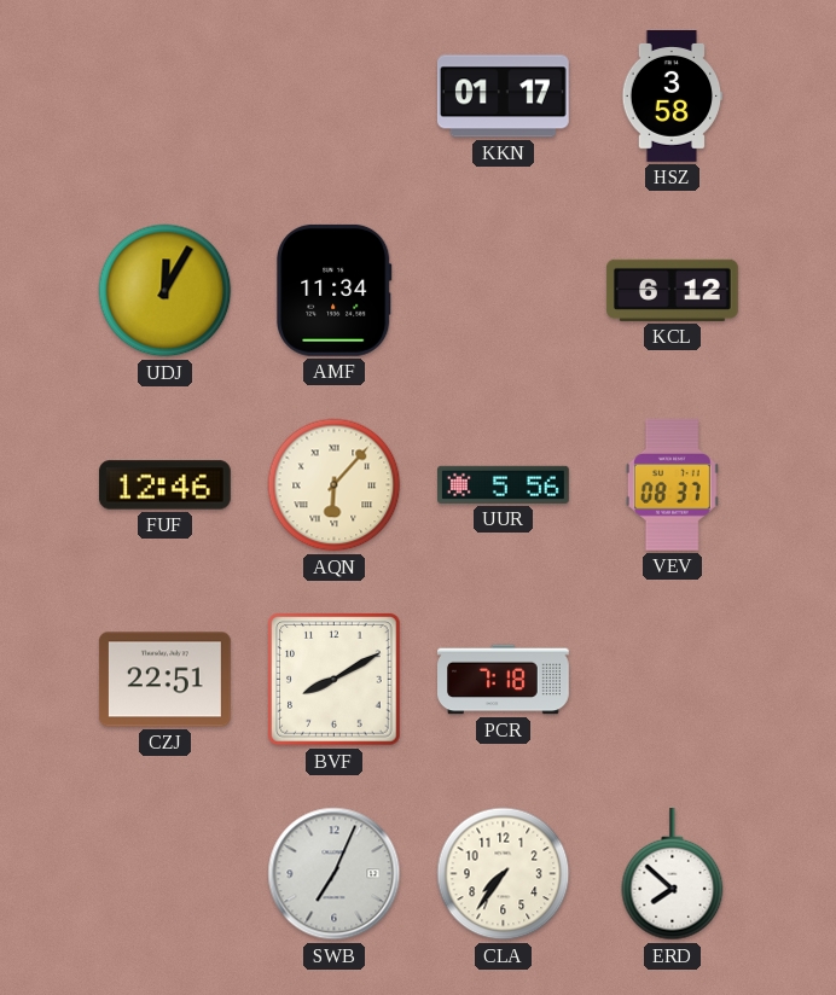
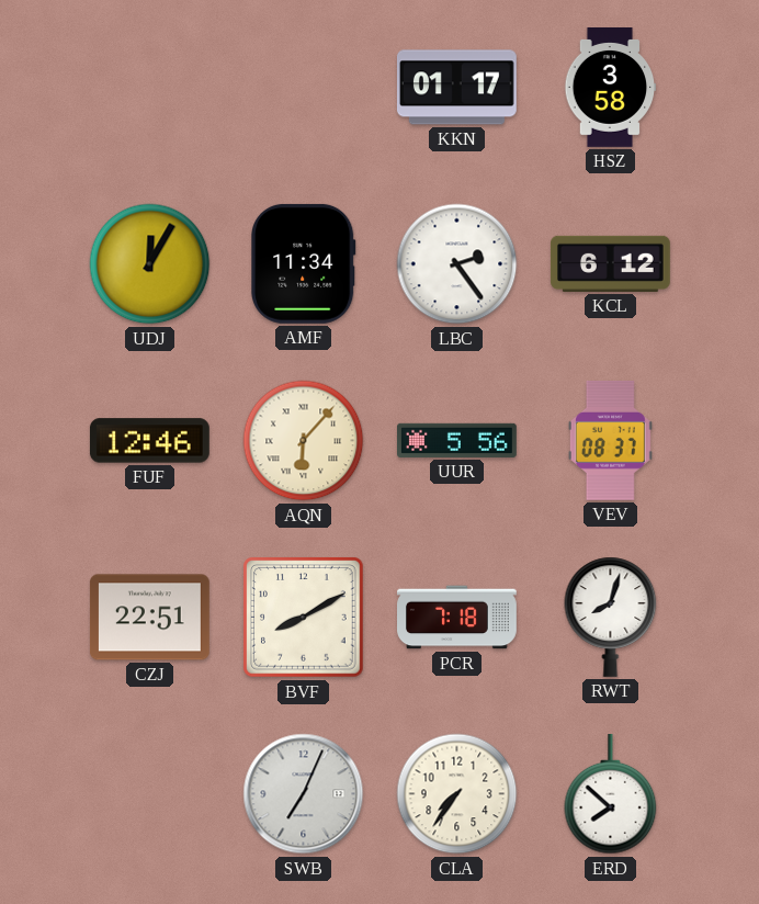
LBC: none -> 2:24 (457, 264)
RWT: none -> 8:03 (611, 617)
